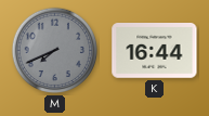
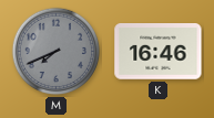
K: 16:44 -> 16:46 (159, 52)
